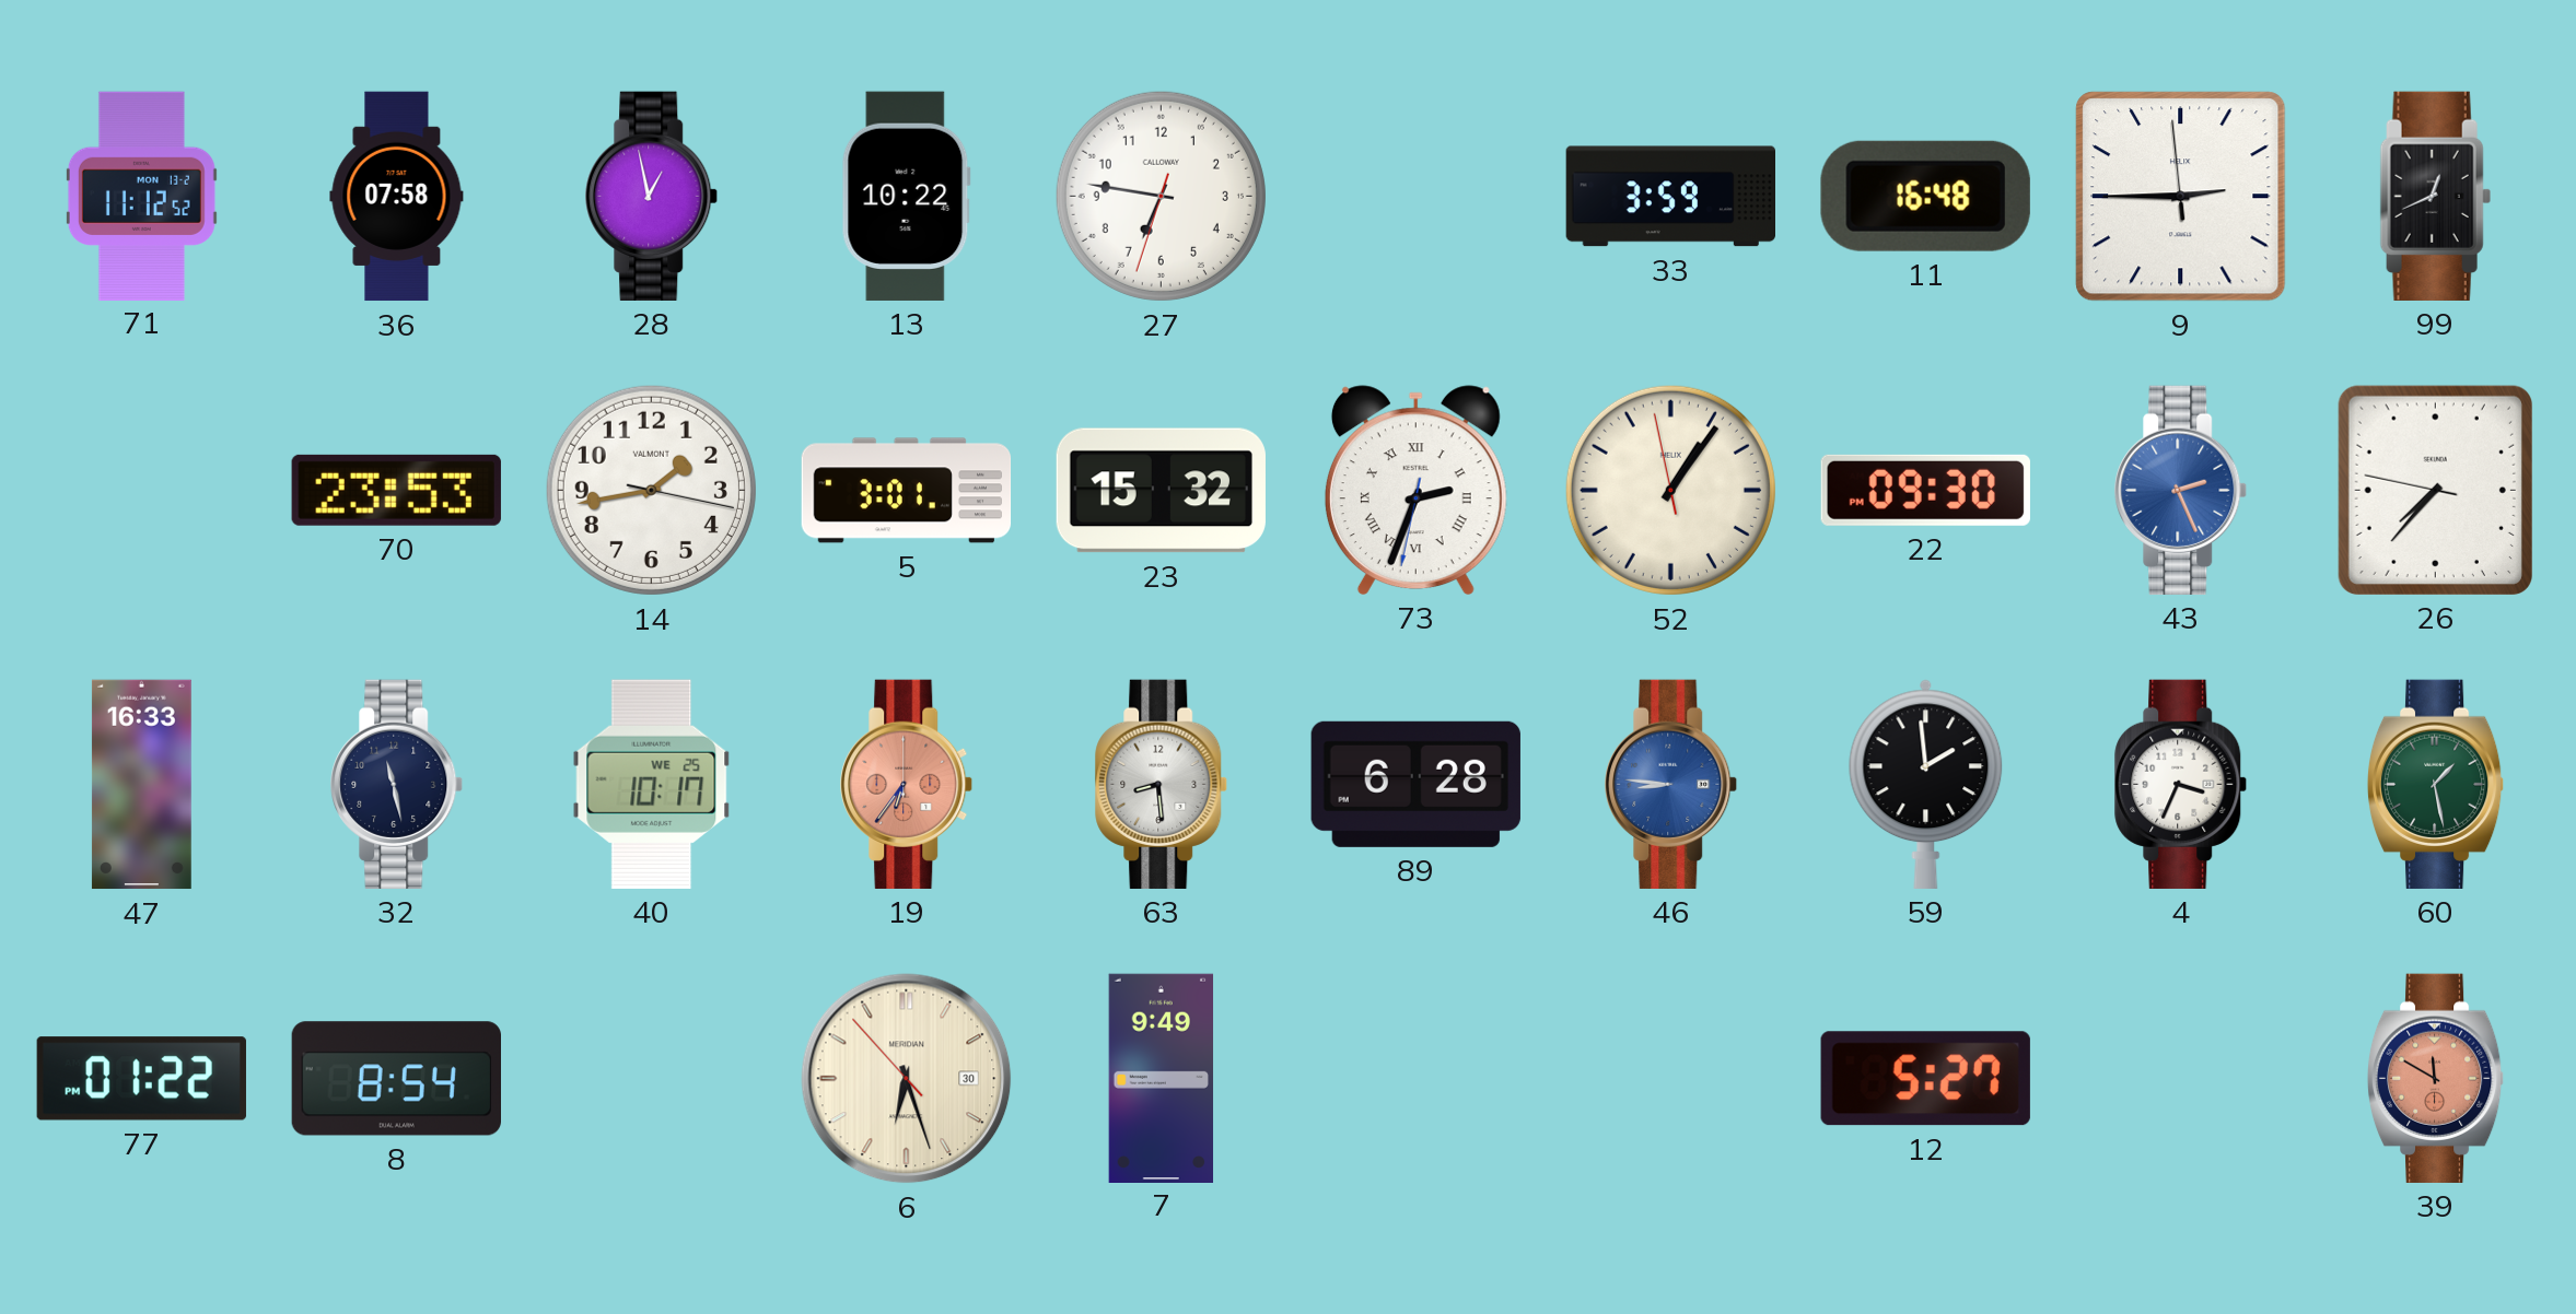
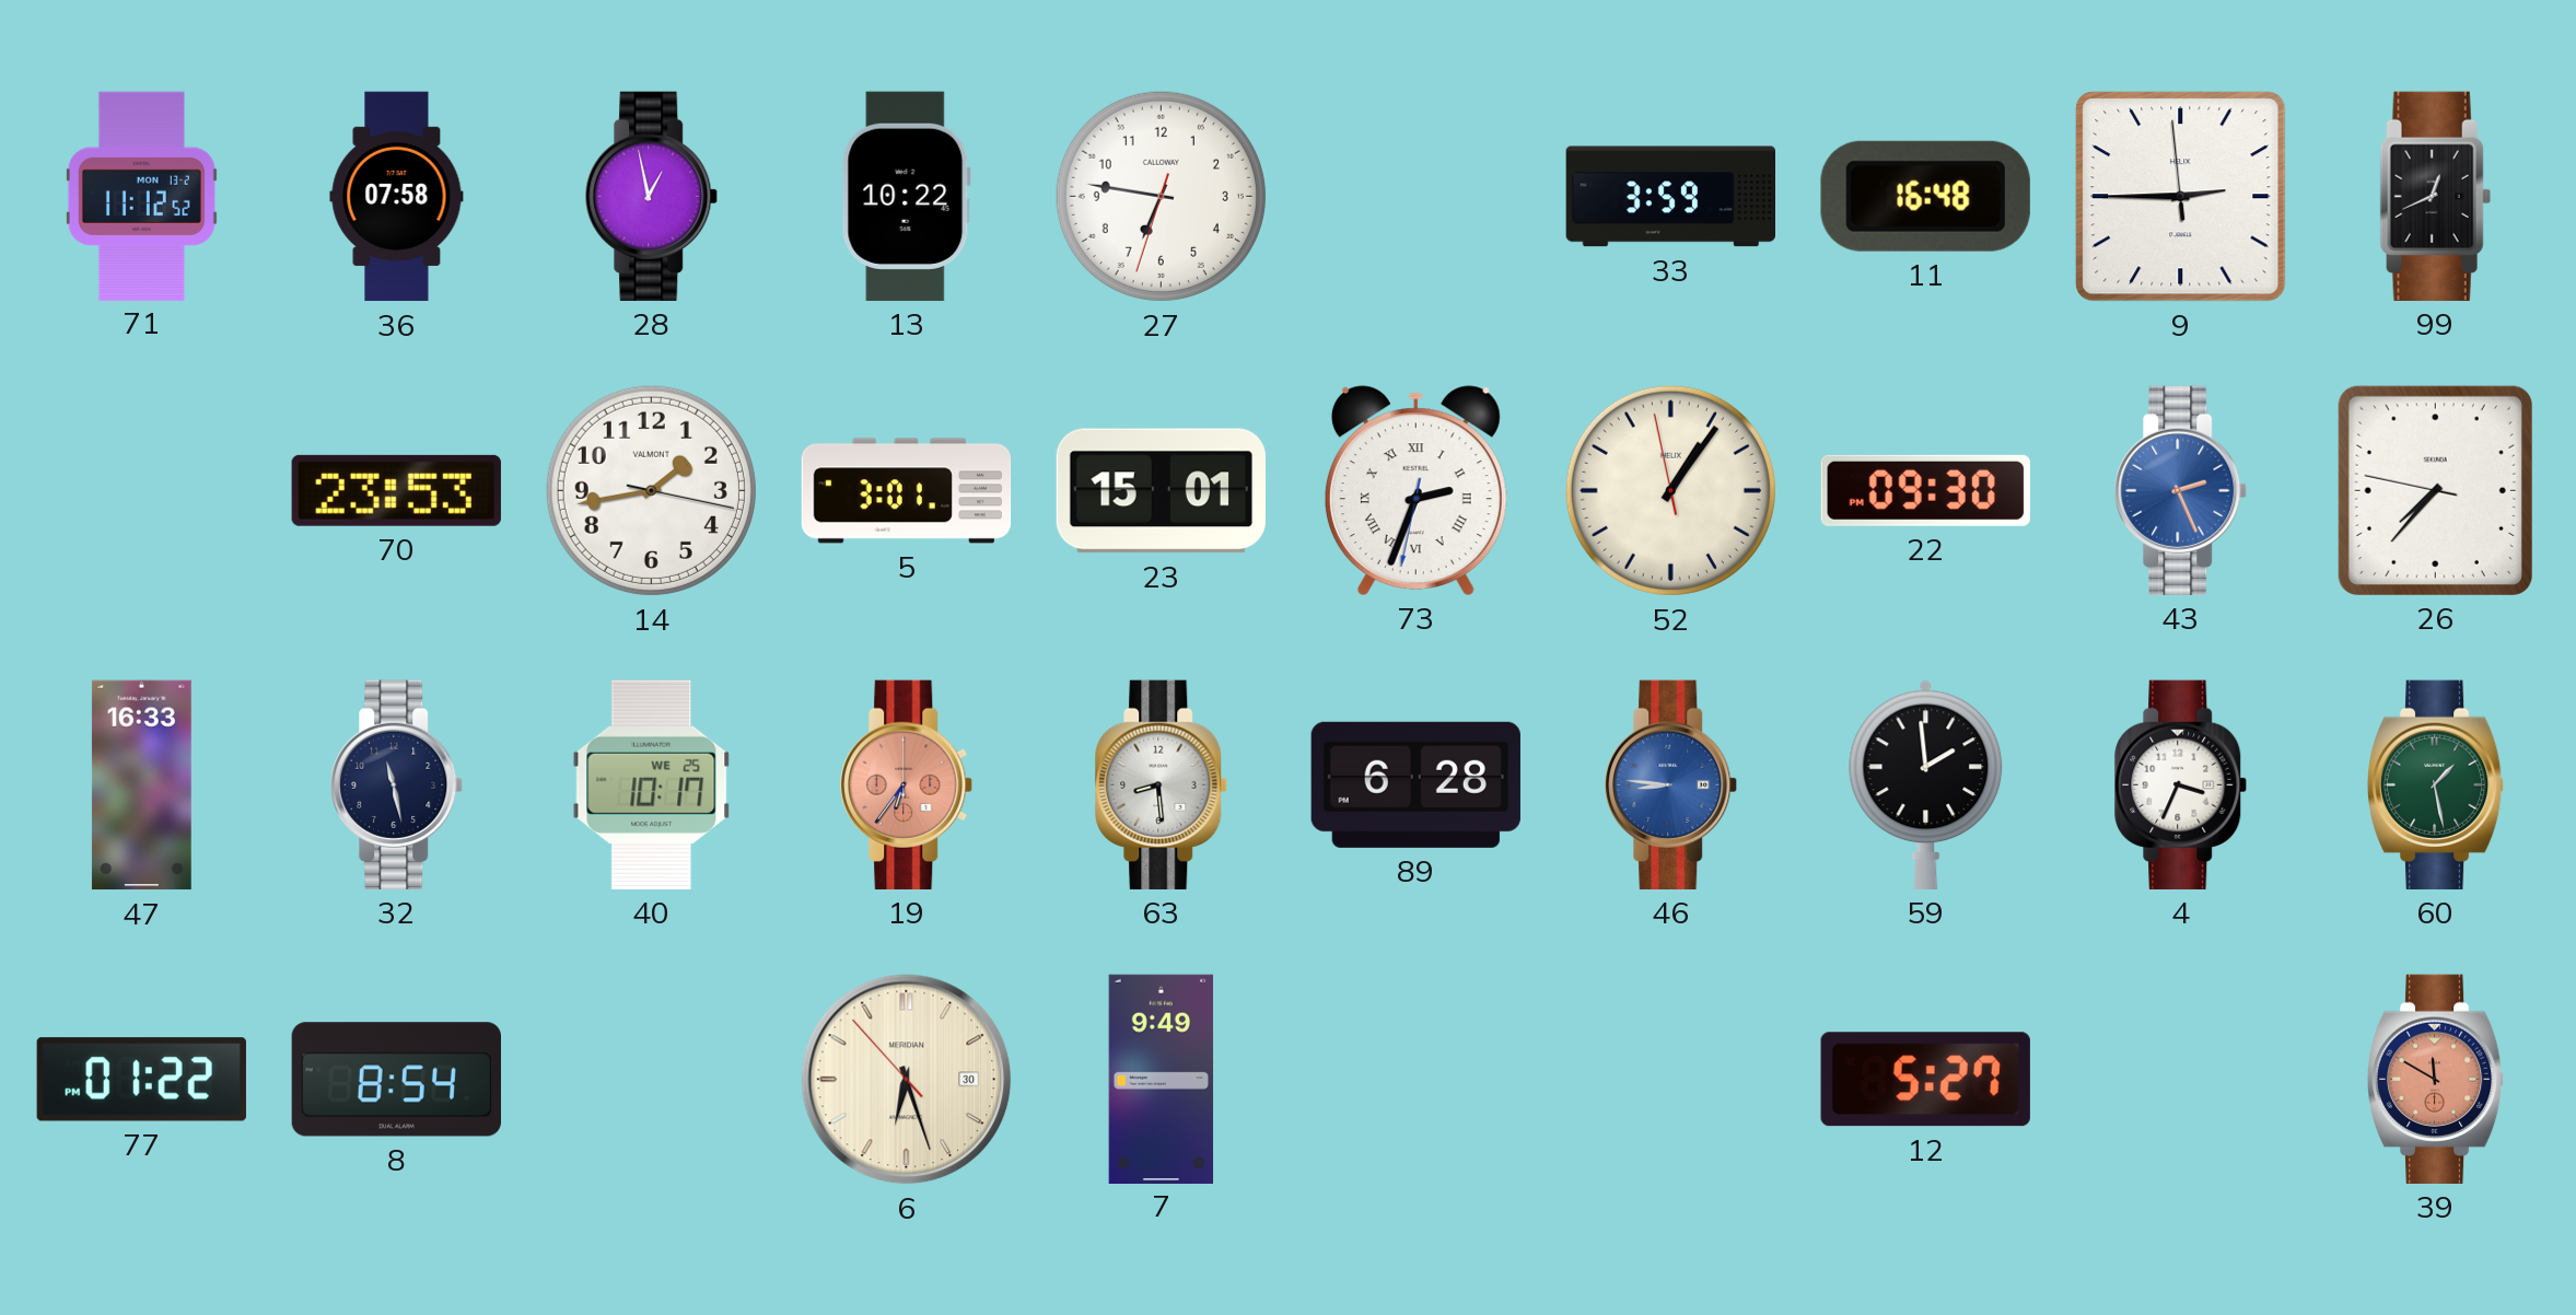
23: 15:32 -> 15:01 (1161, 491)
